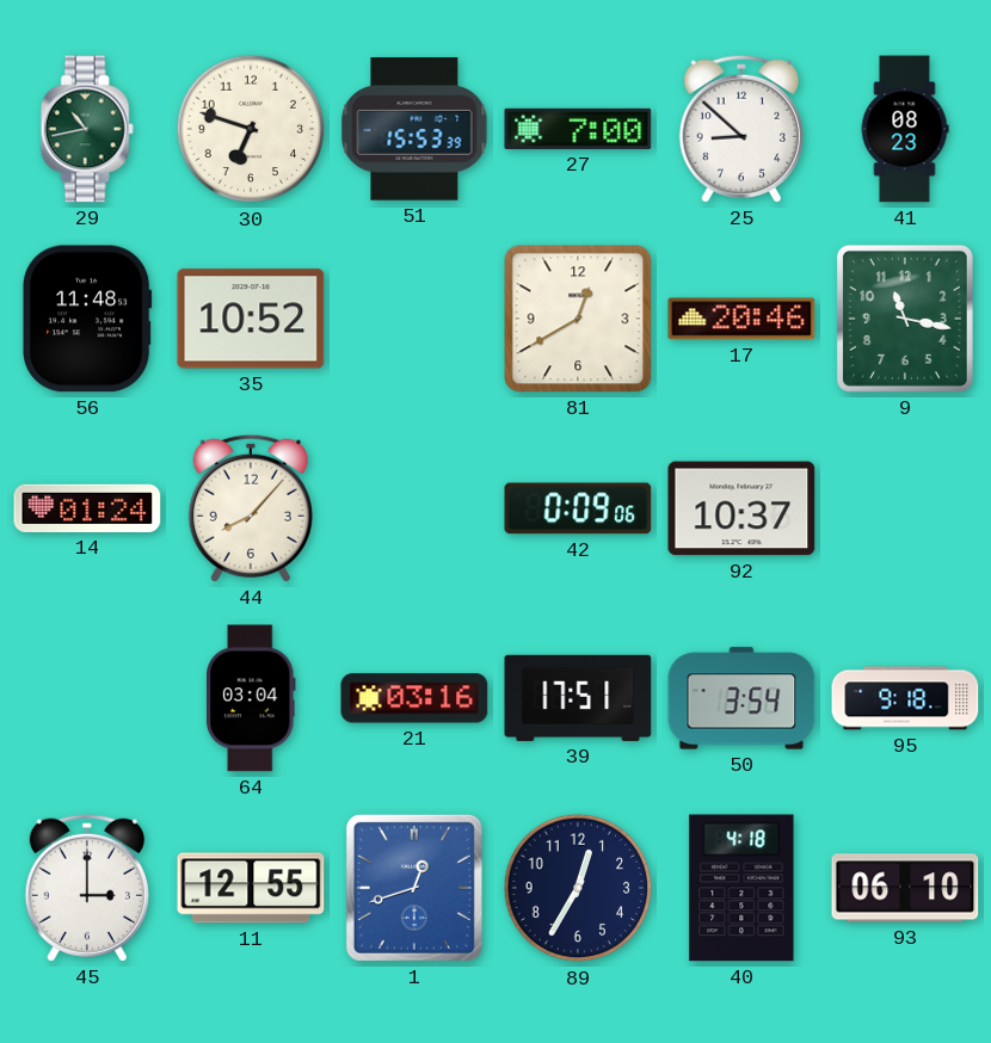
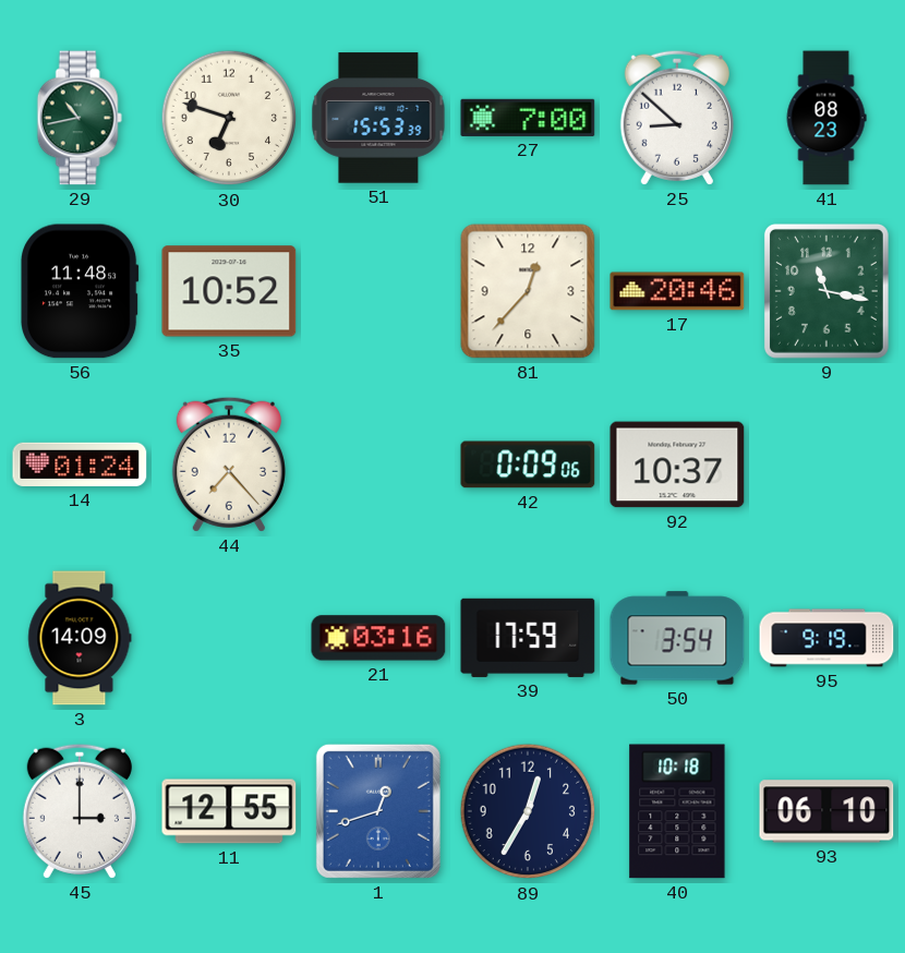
81: 12:40 -> 12:37 (528, 291)
44: 8:07 -> 7:23 (229, 465)
3: none -> 14:09 (80, 638)
64: 03:04 -> none (251, 698)
39: 17:51 -> 17:59 (528, 638)
95: 9:18 -> 9:19 (826, 638)
40: 4:18 -> 10:18 (677, 811)
